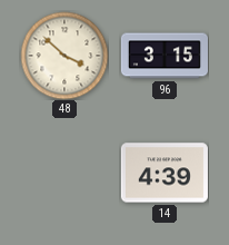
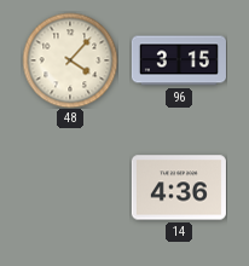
48: 3:52 -> 4:07 (70, 60)
14: 4:39 -> 4:36 (179, 187)
